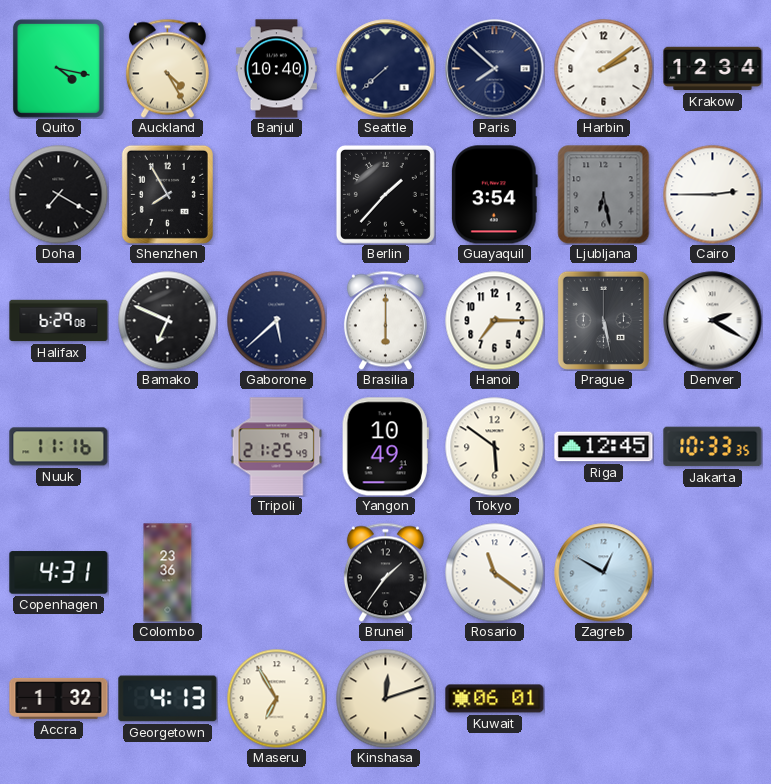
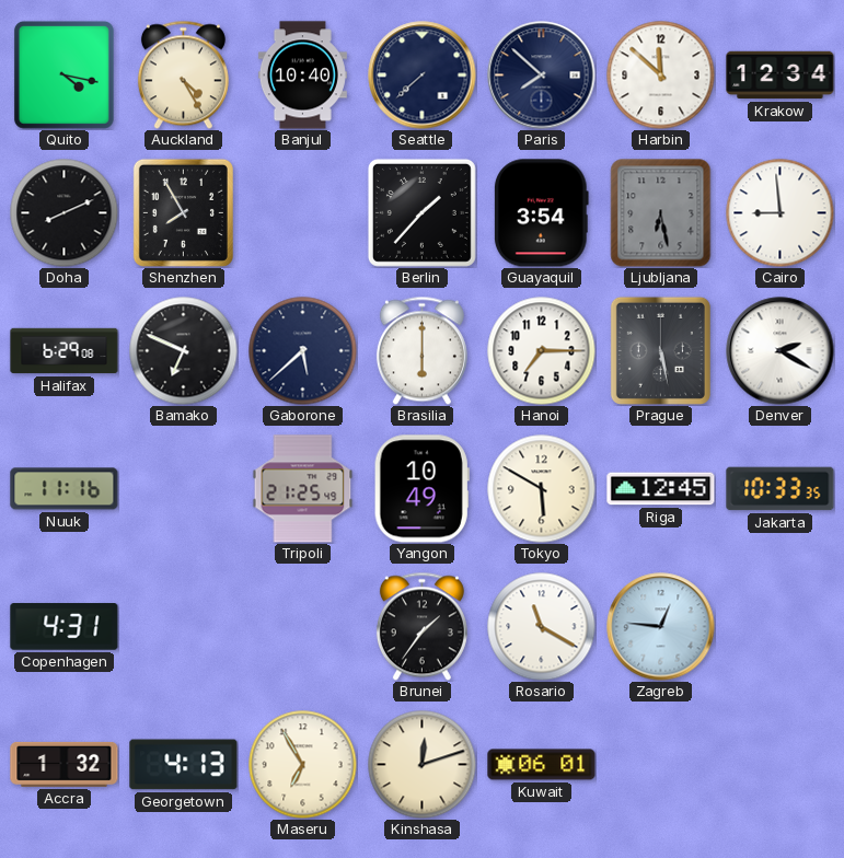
Harbin: 2:09 -> 11:52 (661, 76)
Doha: 7:20 -> 8:11 (65, 213)
Cairo: 2:45 -> 8:59 (781, 213)
Tokyo: 5:51 -> 5:50 (542, 489)
Colombo: 23:36 -> none (168, 573)
Rosario: 11:21 -> 11:20 (542, 627)
Zagreb: 12:50 -> 12:46 (661, 627)
